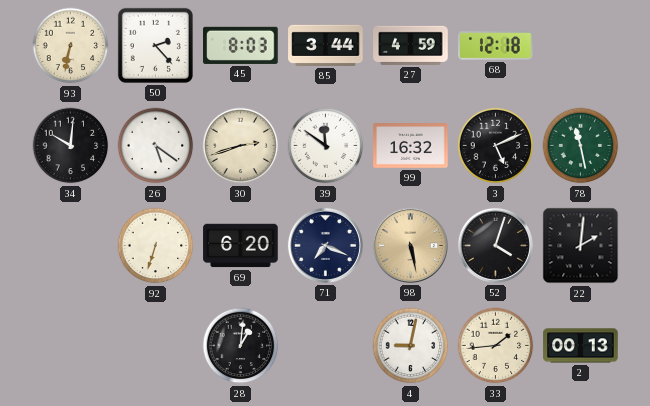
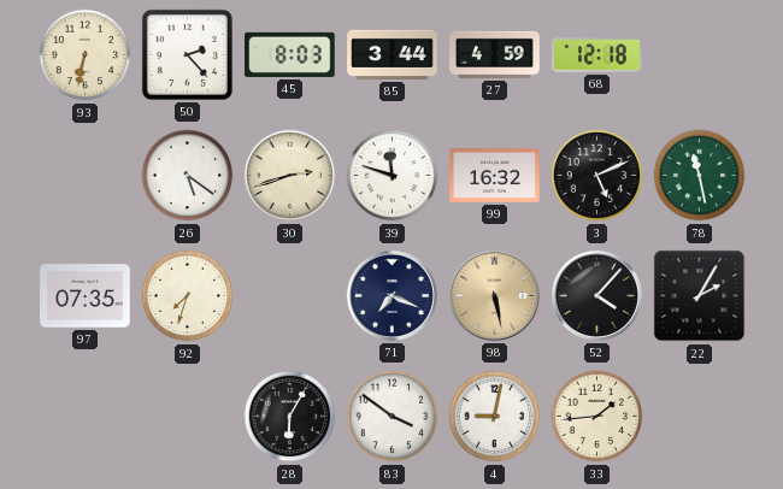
34: 10:01 -> none (71, 146)
39: 11:51 -> 11:48 (393, 176)
97: none -> 07:35 (86, 296)
92: 6:33 -> 7:33 (188, 296)
69: 6:20 -> none (241, 246)
52: 4:03 -> 4:07 (596, 295)
22: 2:01 -> 2:05 (700, 296)
28: 1:01 -> 6:05 (290, 417)
83: none -> 3:51 (393, 417)
2: 00:13 -> none (581, 346)
